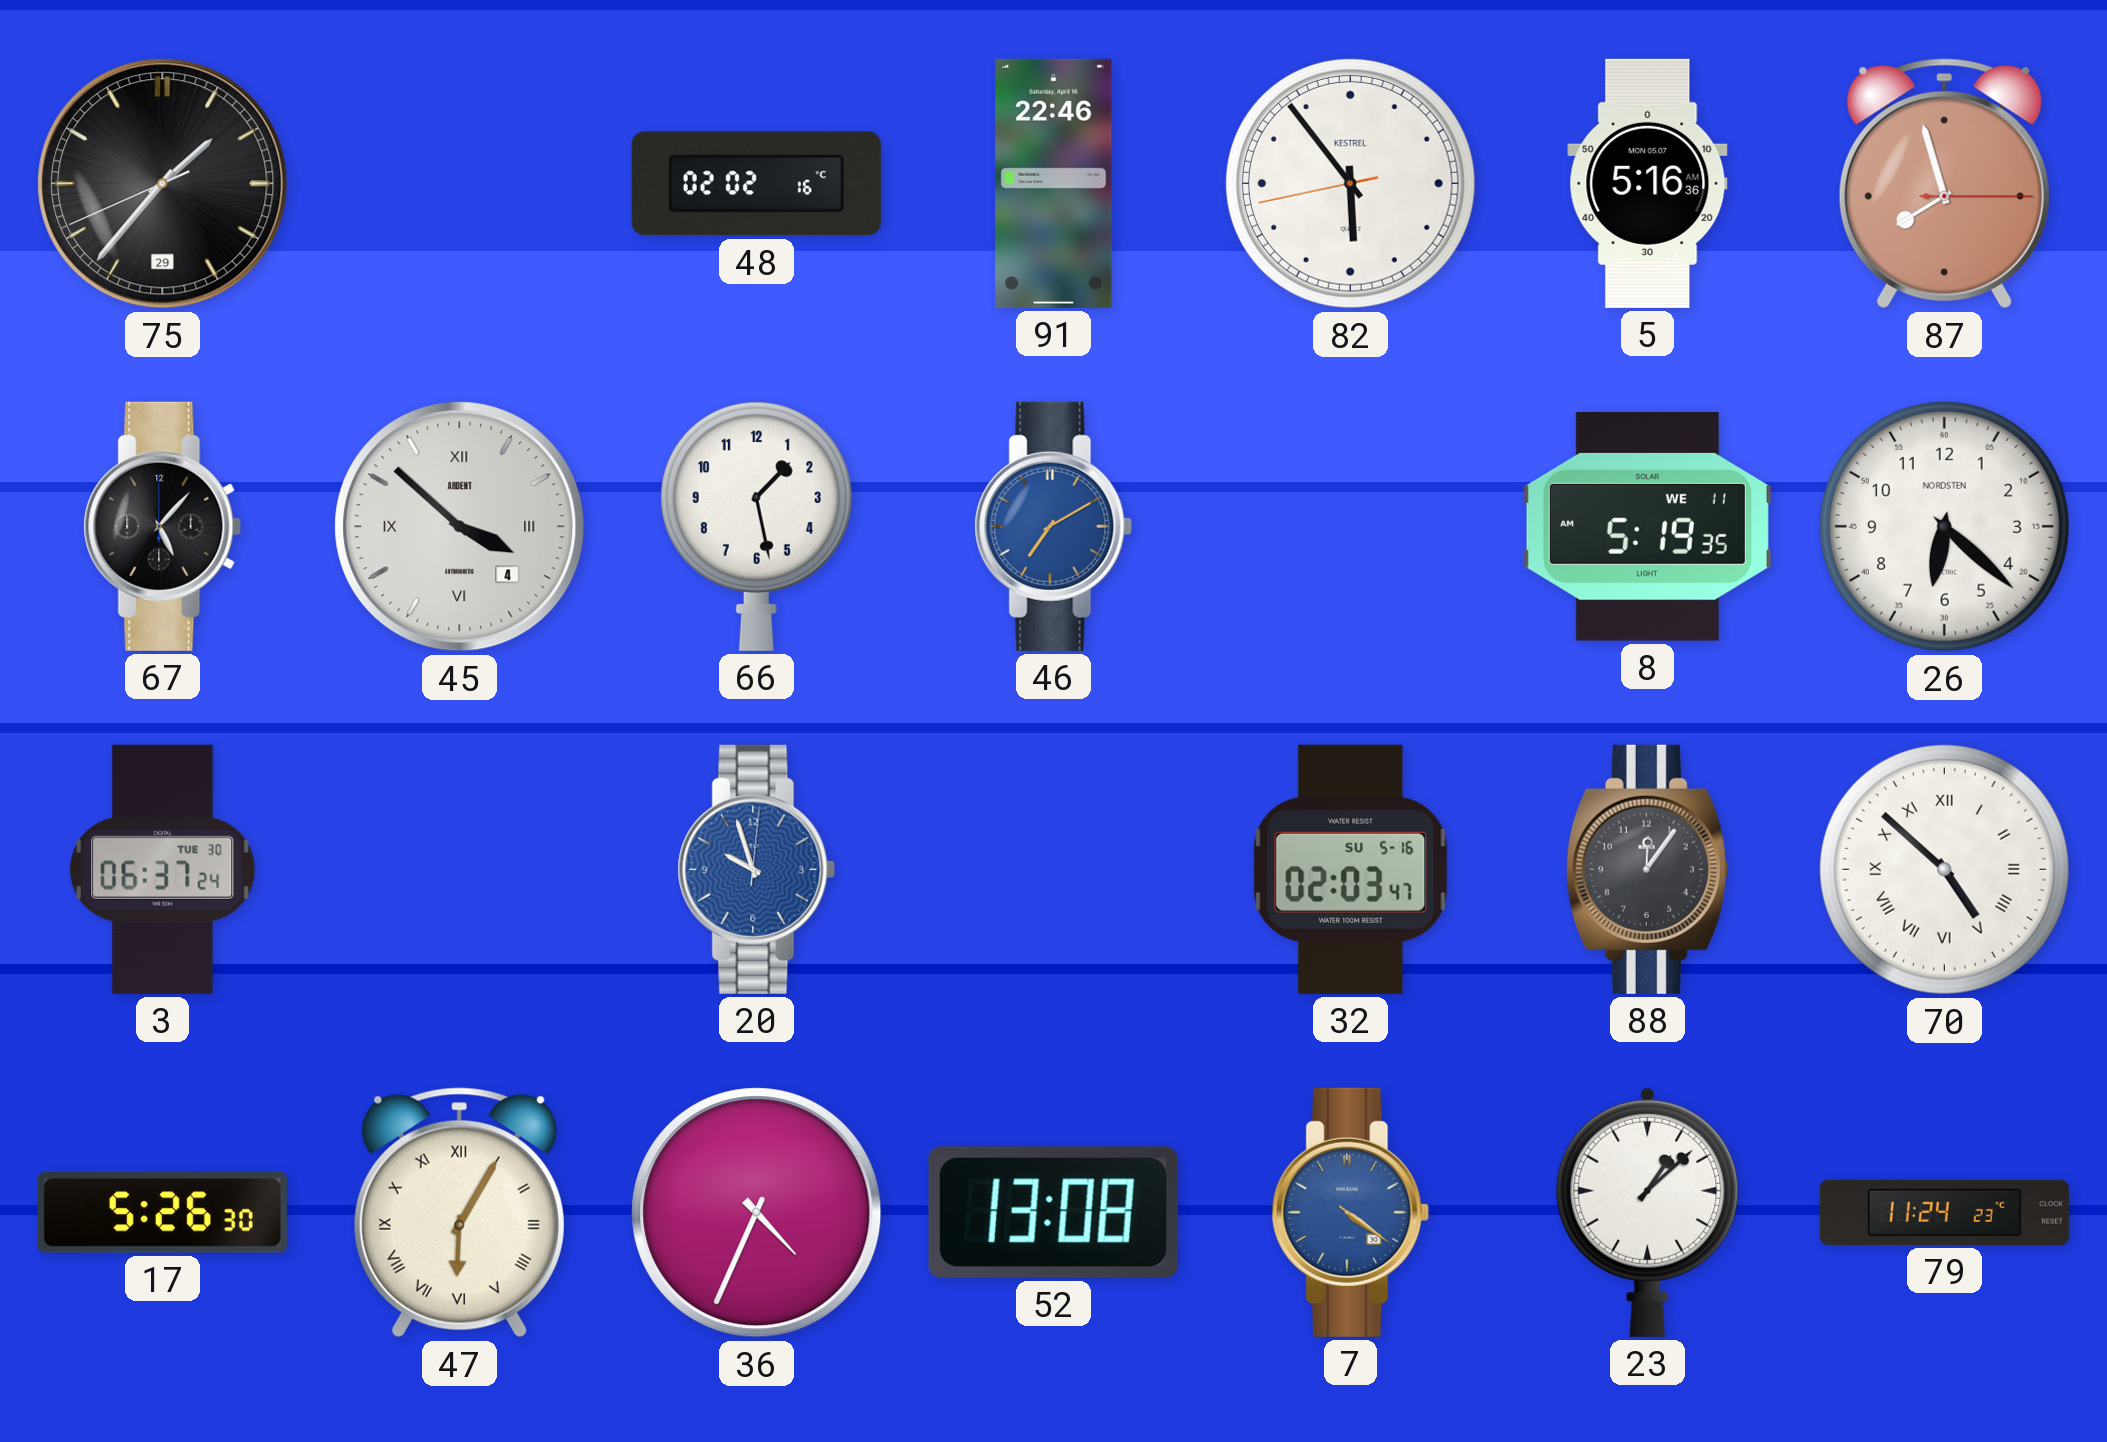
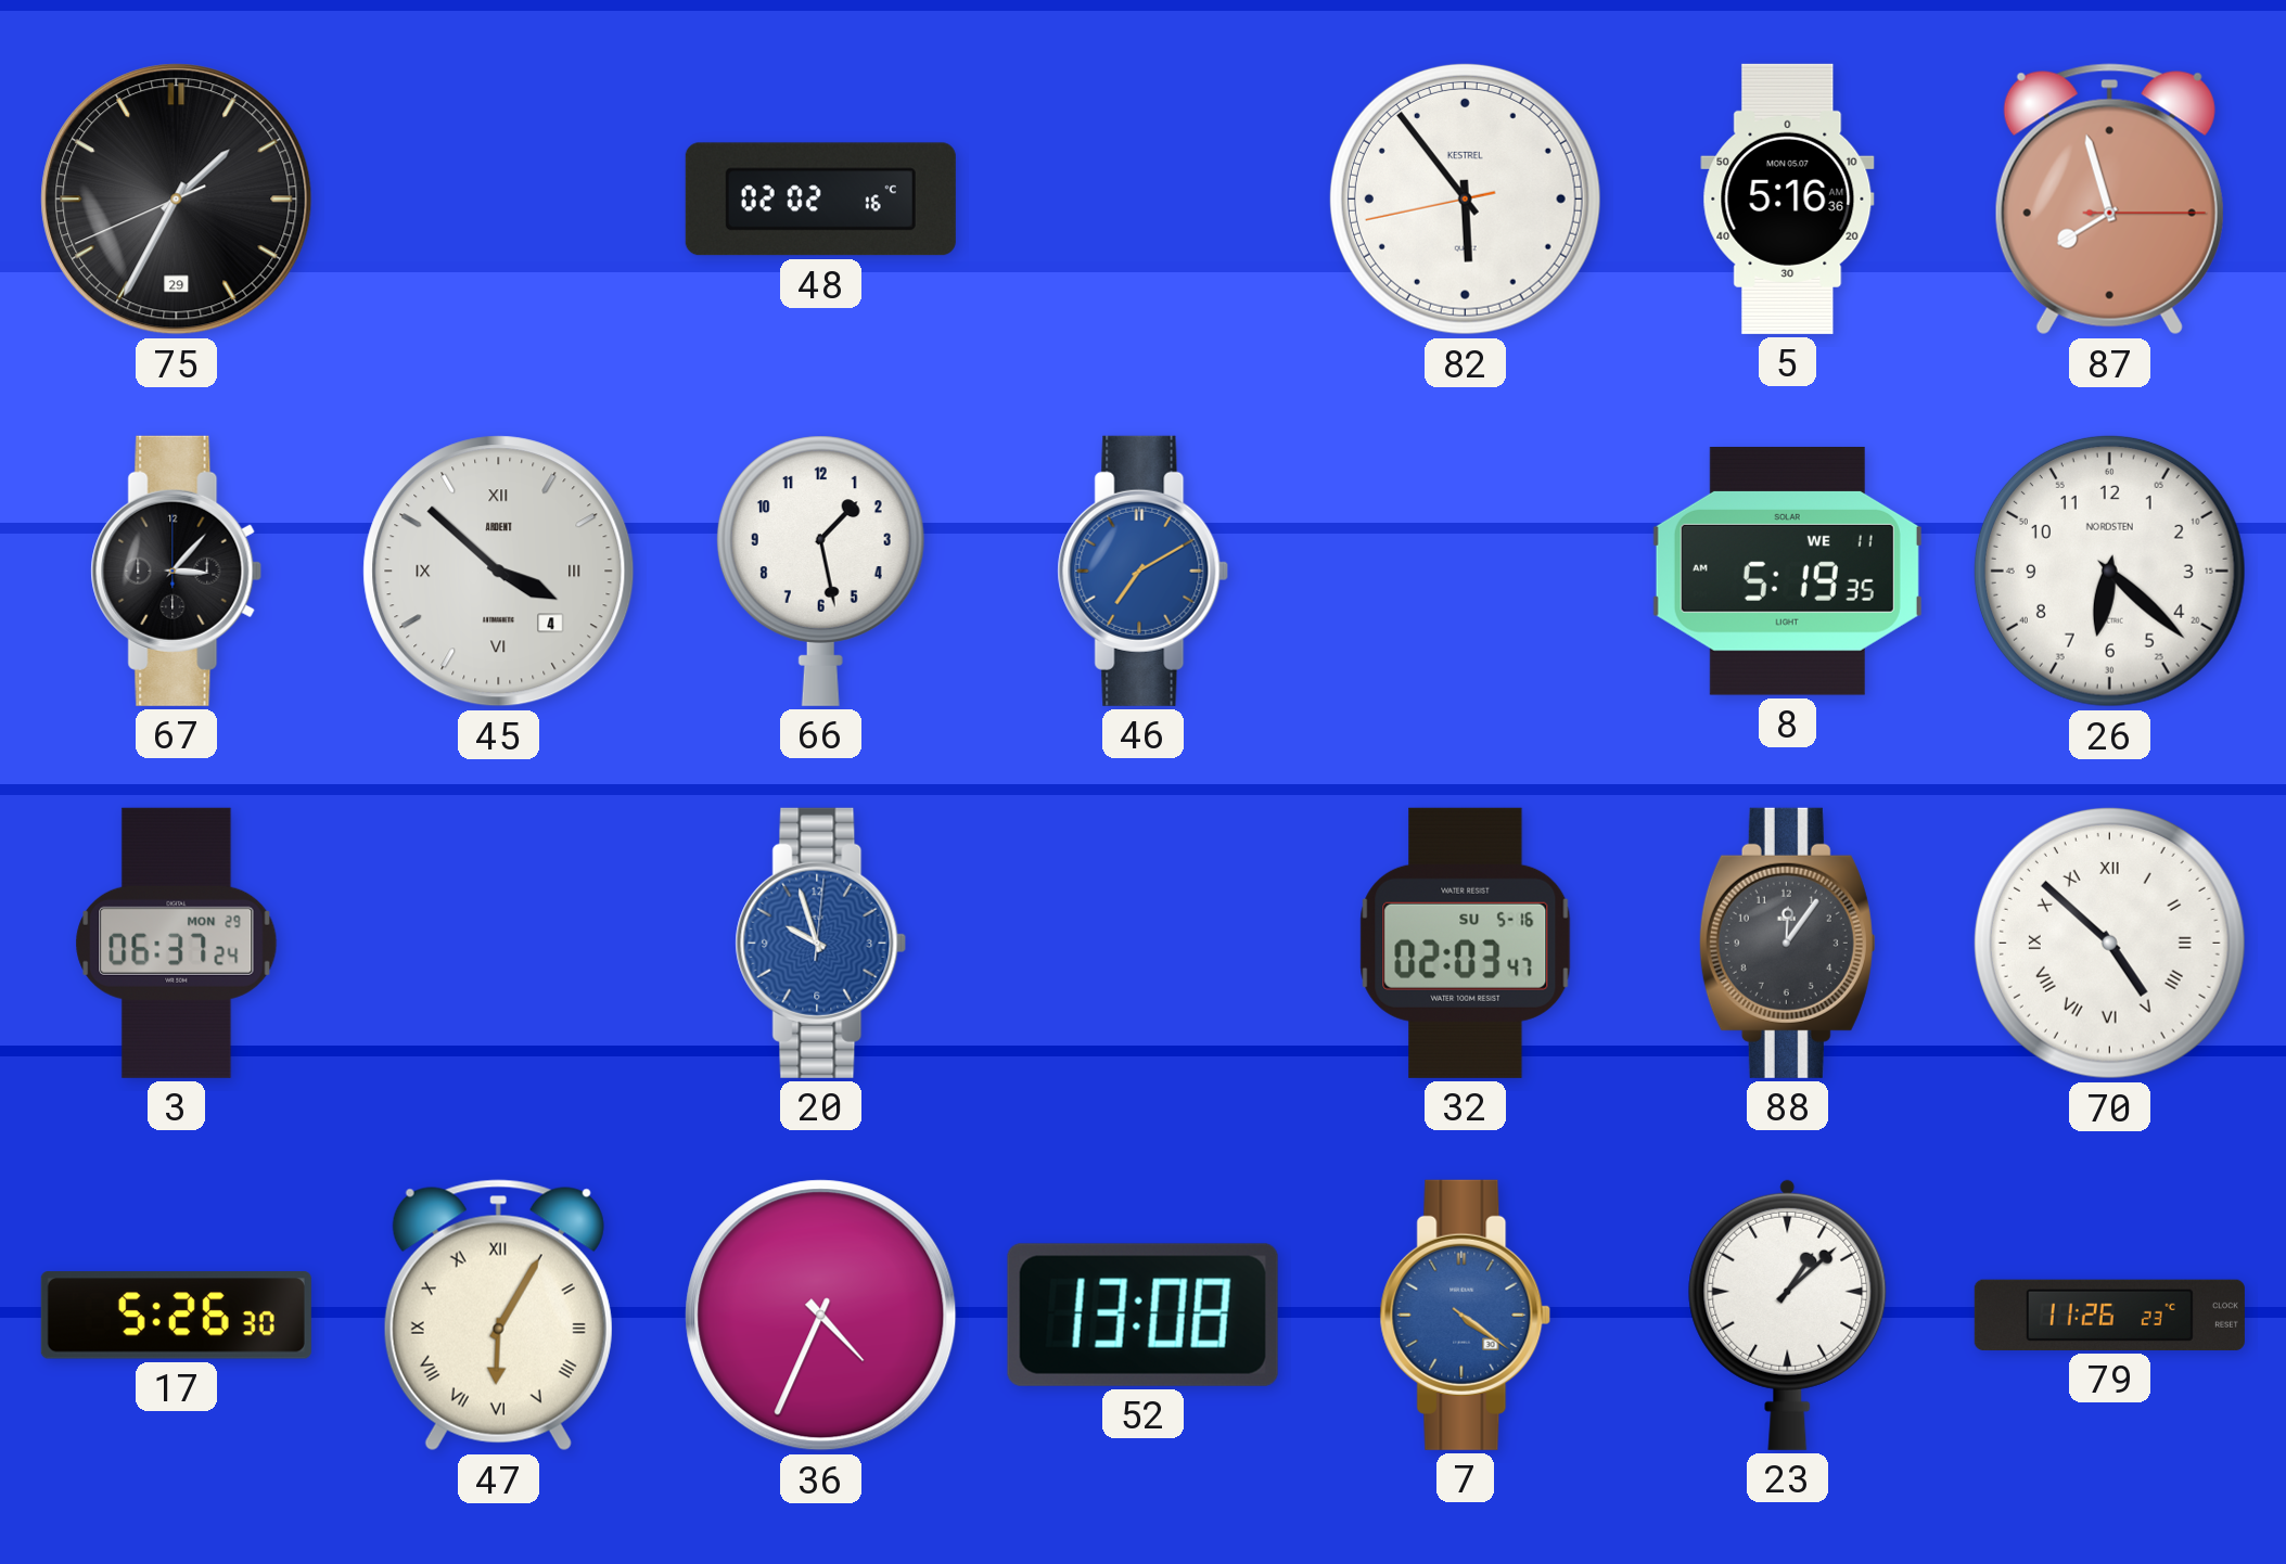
75: 1:36 -> 1:34 (177, 200)
91: 22:46 -> none (1054, 183)
67: 5:07 -> 3:07 (177, 571)
3 date: TUE 30 -> MON 29 (177, 943)
79: 11:24 -> 11:26 (2109, 1315)
